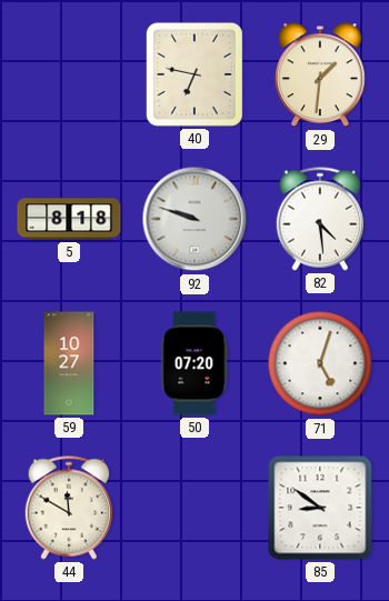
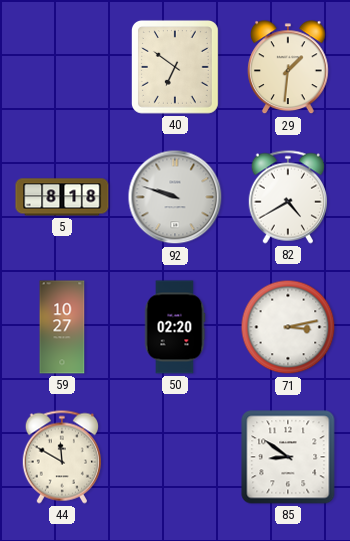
40: 6:47 -> 6:51 (175, 67)
82: 4:29 -> 4:40 (287, 197)
50: 07:20 -> 02:20 (175, 327)
71: 5:03 -> 3:13 (288, 327)
